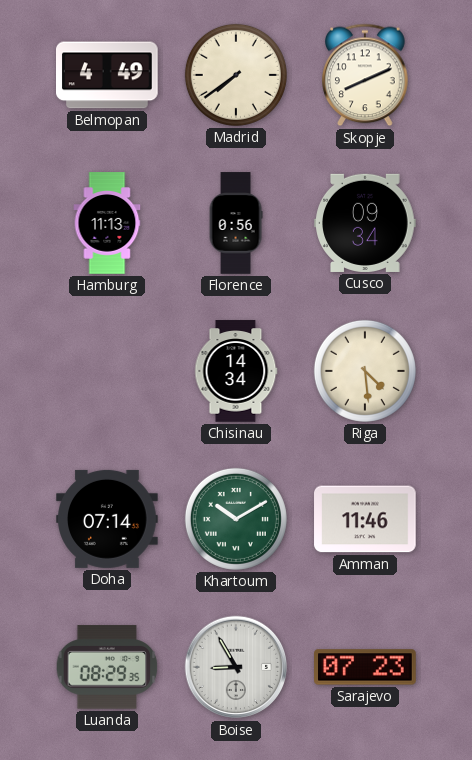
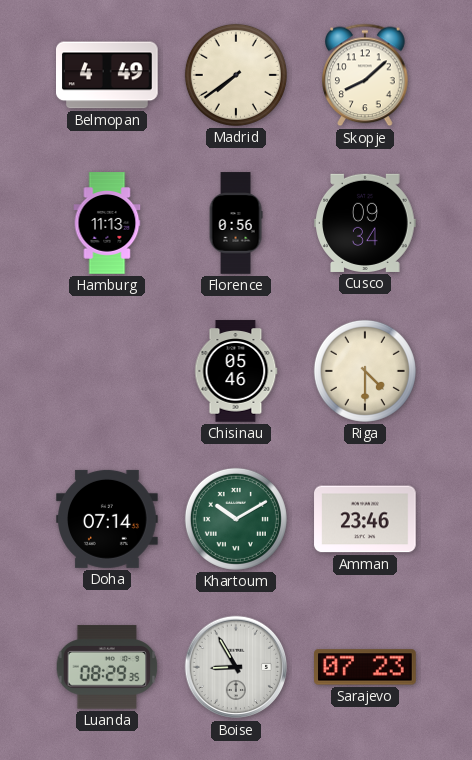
Skopje: 8:11 -> 8:08 (365, 75)
Chisinau: 14:34 -> 05:46 (236, 371)
Riga: 4:29 -> 4:30 (365, 371)
Amman: 11:46 -> 23:46 (365, 519)
